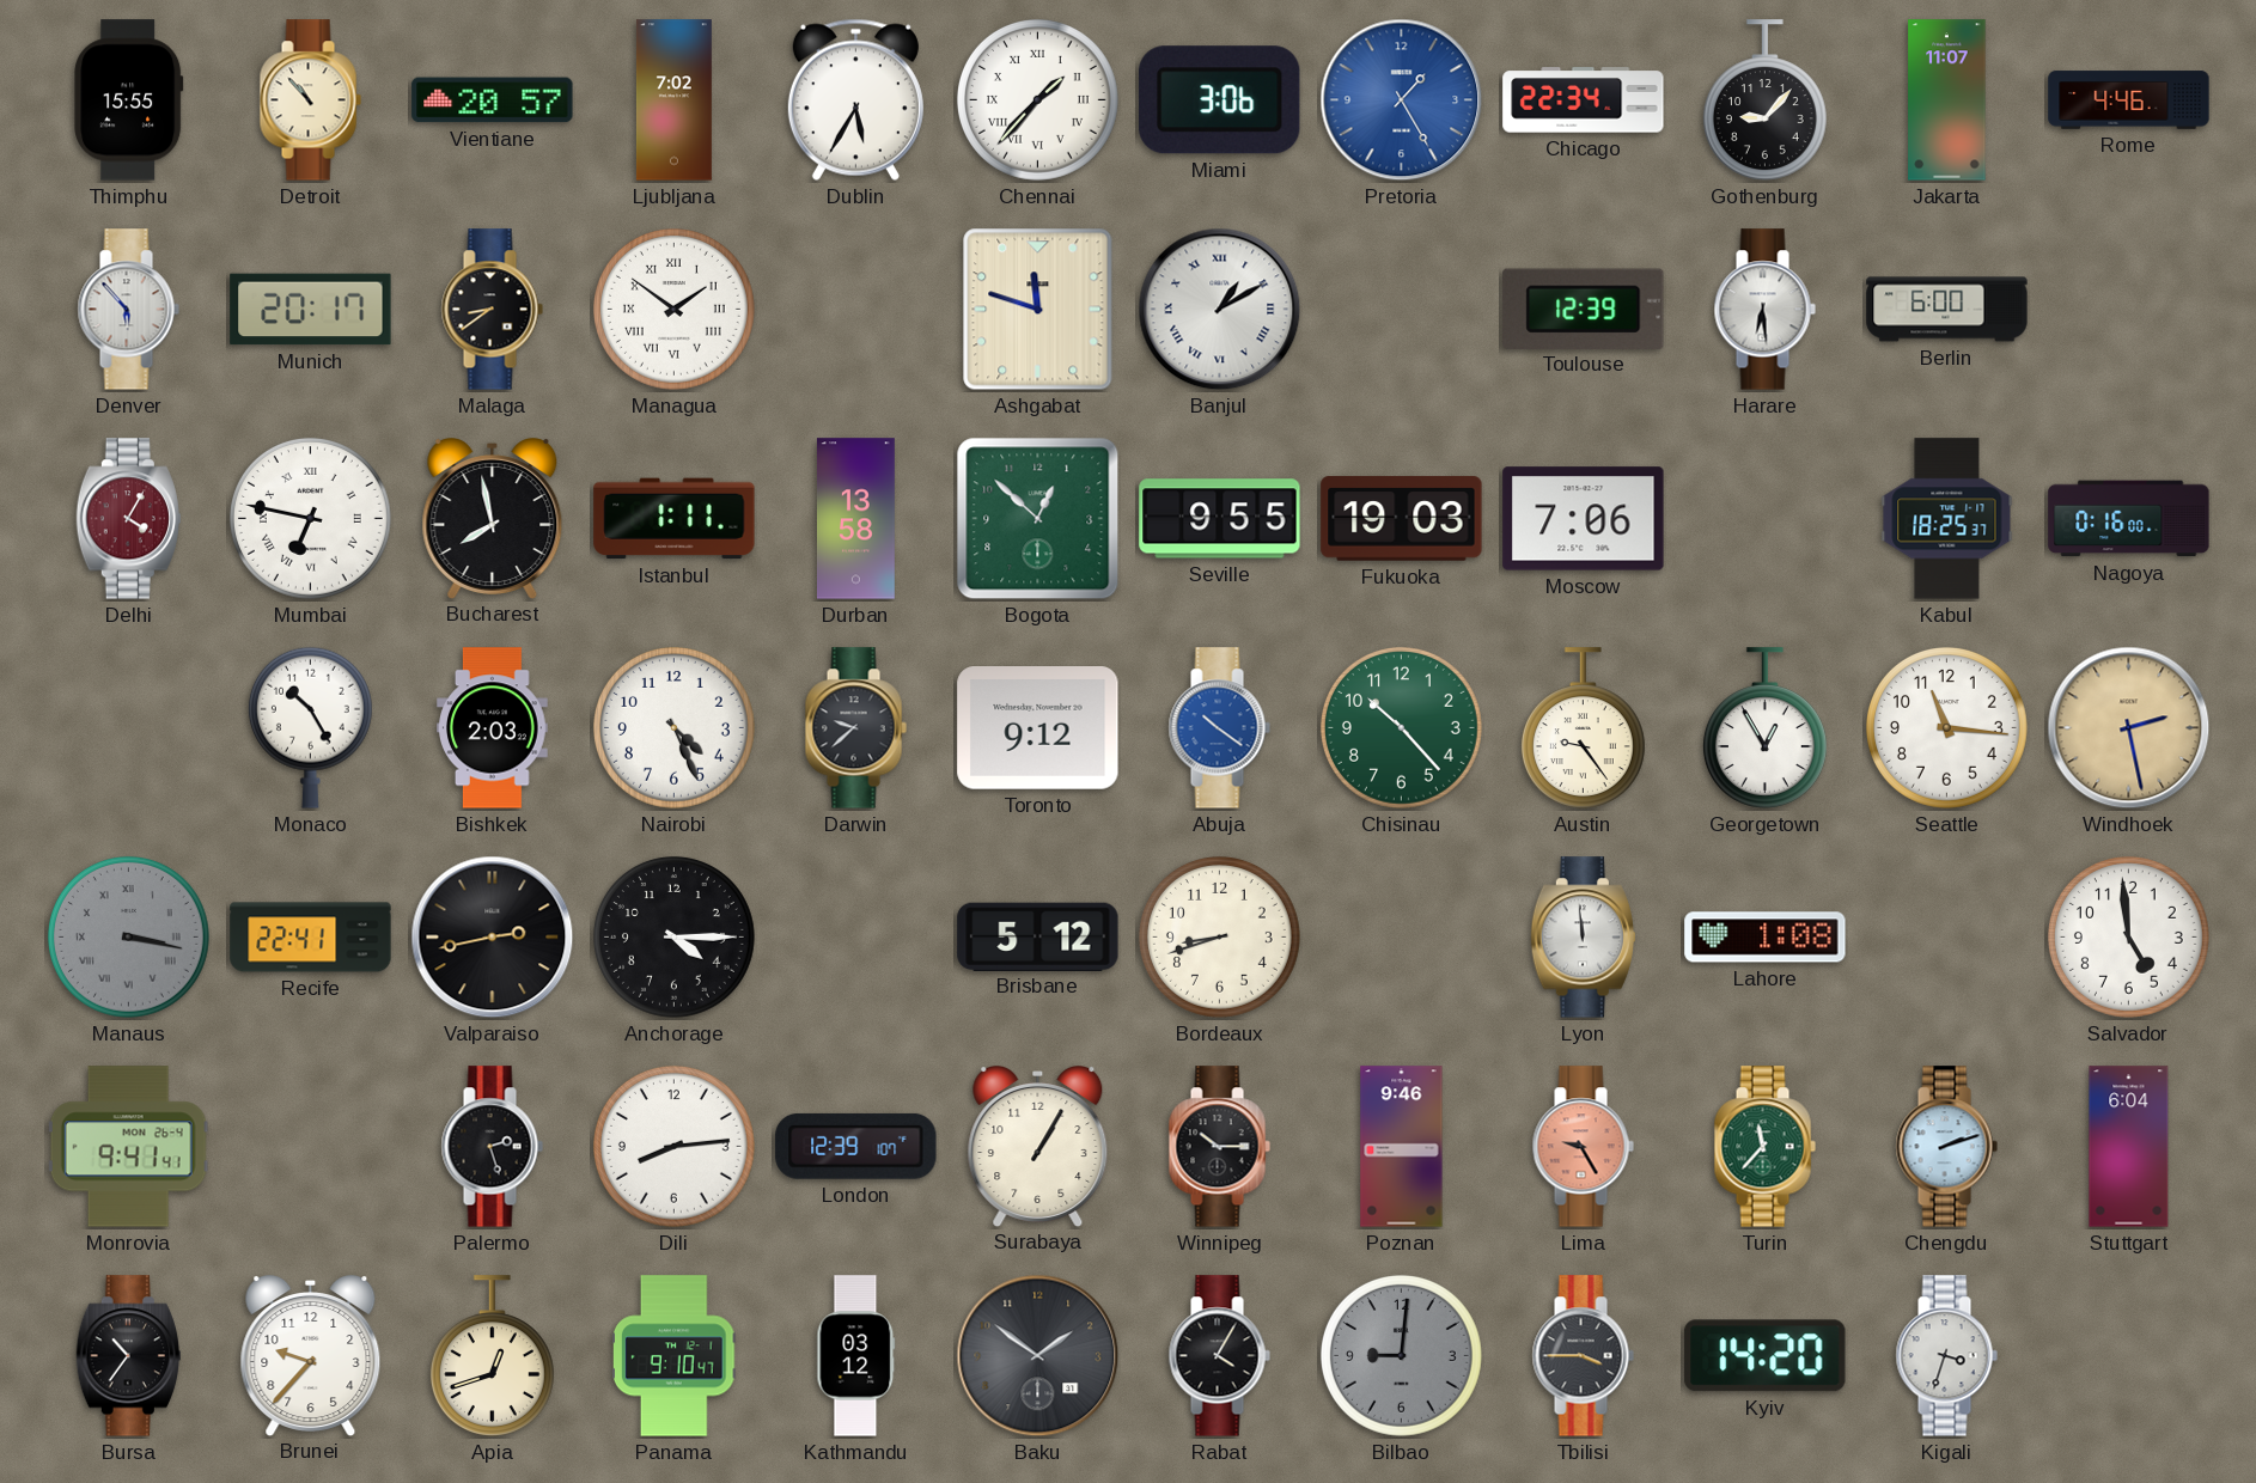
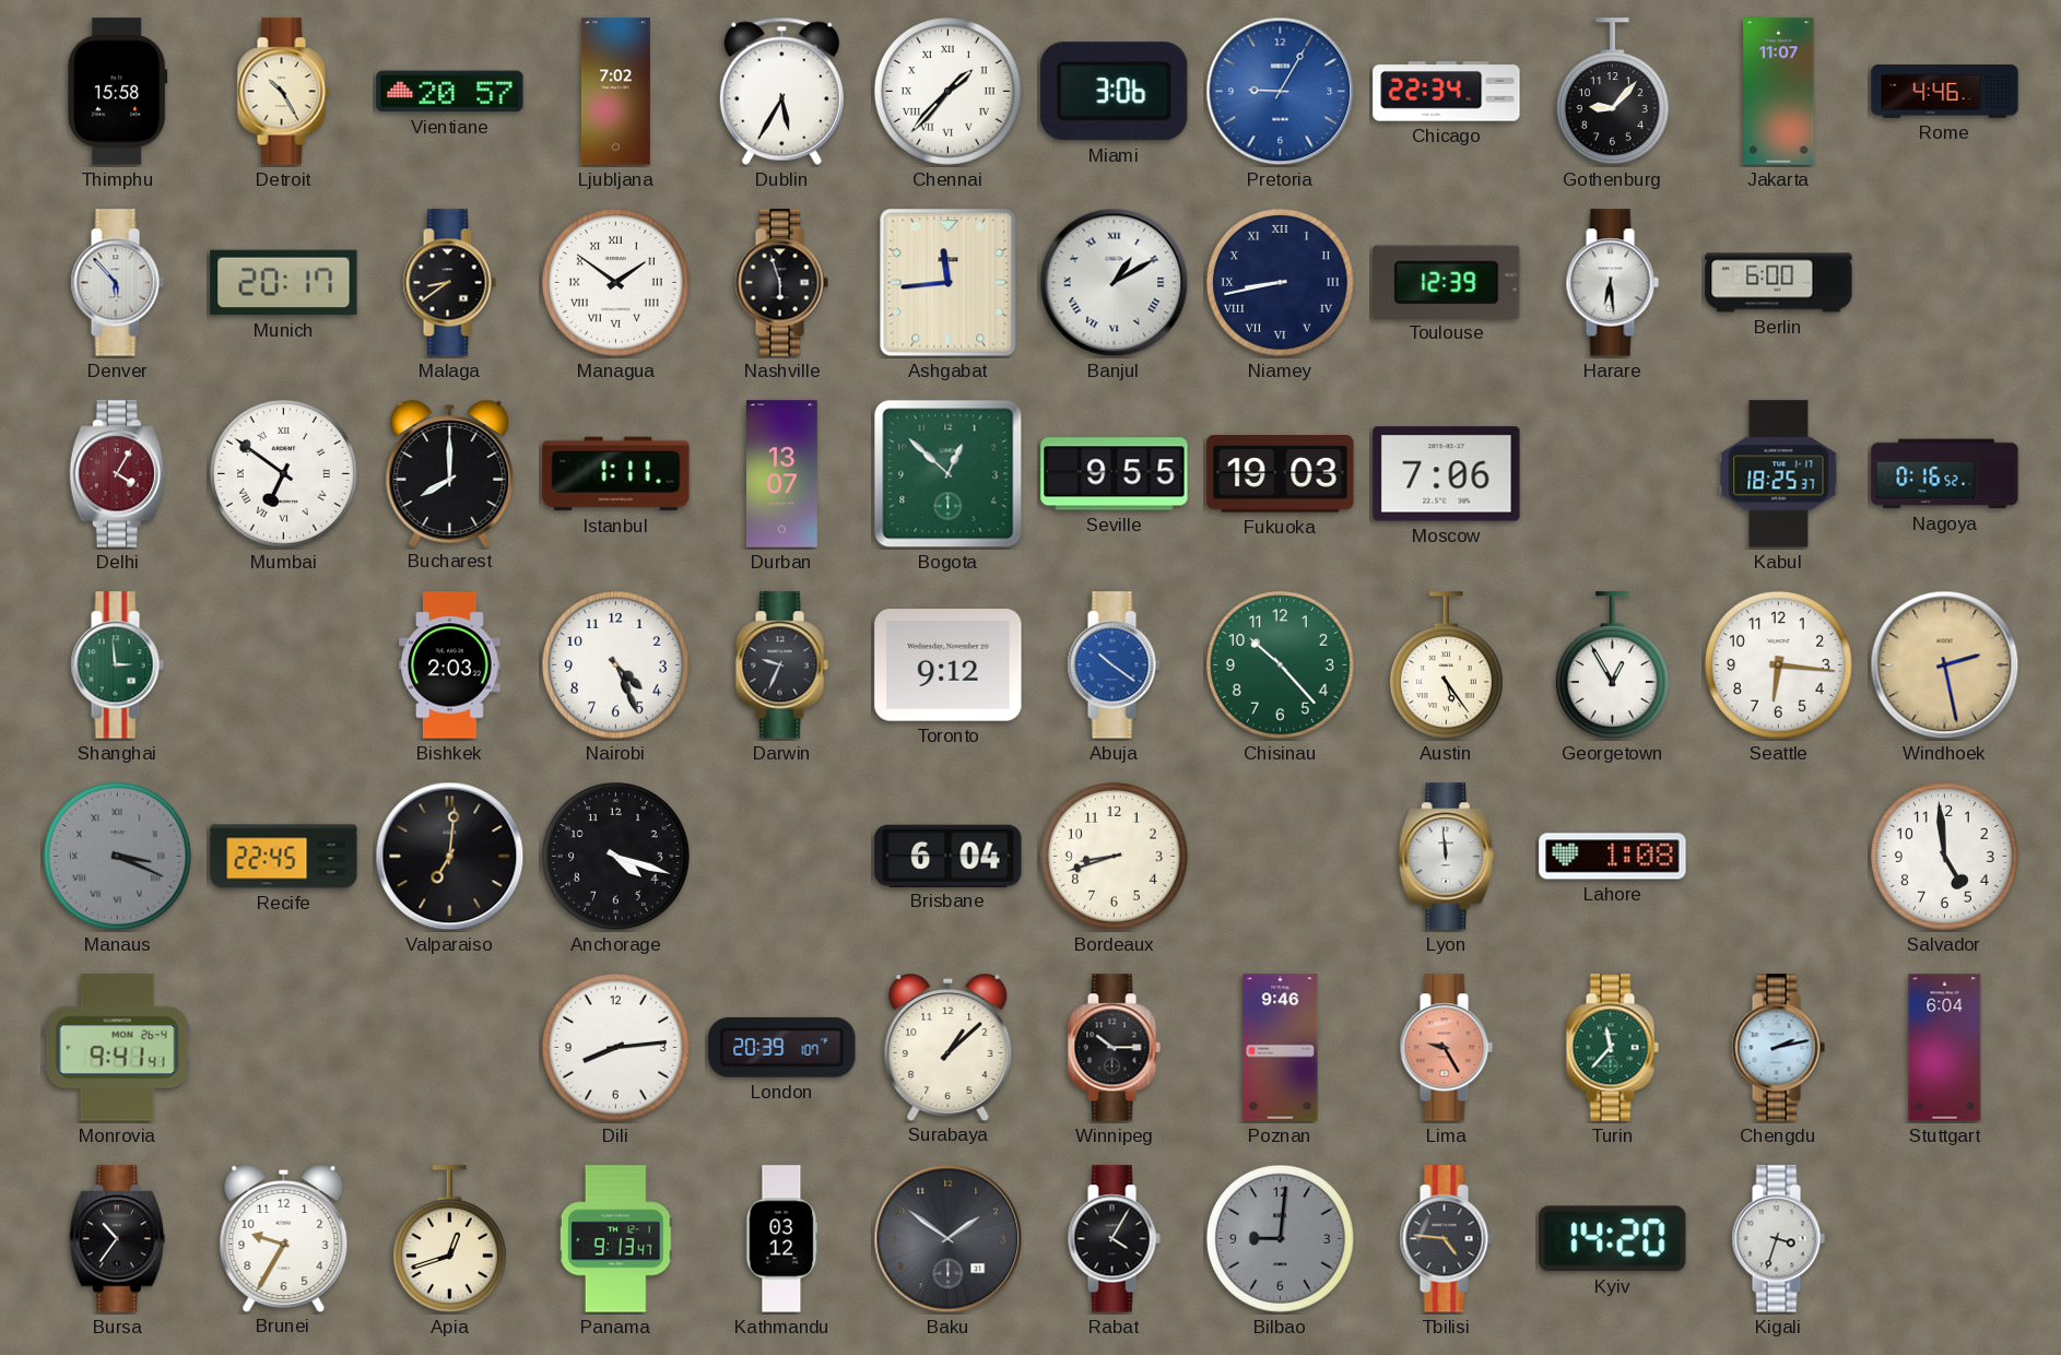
Thimphu: 15:55 -> 15:58 (118, 92)
Detroit: 10:53 -> 10:25 (283, 92)
Pretoria: 1:25 -> 9:05 (1281, 92)
Nashville: none -> 5:57 (781, 283)
Ashgabat: 11:48 -> 11:44 (949, 283)
Niamey: none -> 8:43 (1280, 282)
Mumbai: 6:47 -> 6:51 (283, 473)
Bucharest: 7:58 -> 8:00 (450, 474)
Durban: 13:58 -> 13:07 (781, 474)
Nagoya: 0:16:00 -> 0:16:52 (1945, 474)
Shanghai: none -> 2:59 (117, 665)
Monaco: 10:25 -> none (310, 727)
Darwin: 9:38 -> 9:34 (781, 665)
Austin: 9:24 -> 5:24 (1446, 665)
Seattle: 11:16 -> 6:16 (1778, 664)
Manaus: 3:17 -> 3:19 (117, 856)
Recife: 22:41 -> 22:45 (284, 857)
Valparaiso: 2:43 -> 7:01 (450, 857)
Anchorage: 4:15 -> 4:18 (615, 856)
Brisbane: 5:12 -> 6:04 (949, 856)
Palermo: 2:27 -> none (492, 1147)
London: 12:39 -> 20:39 (782, 1047)
Surabaya: 1:05 -> 1:08 (949, 1048)
Chengdu: 2:12 -> 2:13 (1778, 1048)
Brunei: 9:37 -> 9:35 (284, 1239)
Panama: 9:10 -> 9:13 (615, 1239)
Tbilisi: 3:45 -> 4:46 (1446, 1239)
